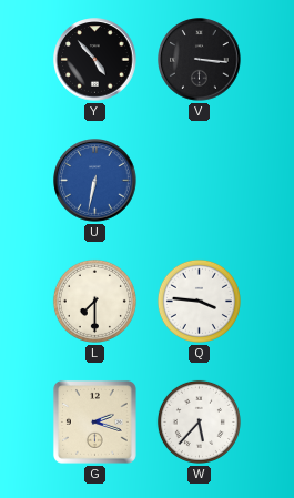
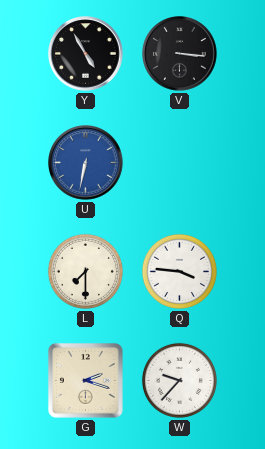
Y: 4:53 -> 4:55 (86, 54)
W: 5:37 -> 9:37 (179, 380)
